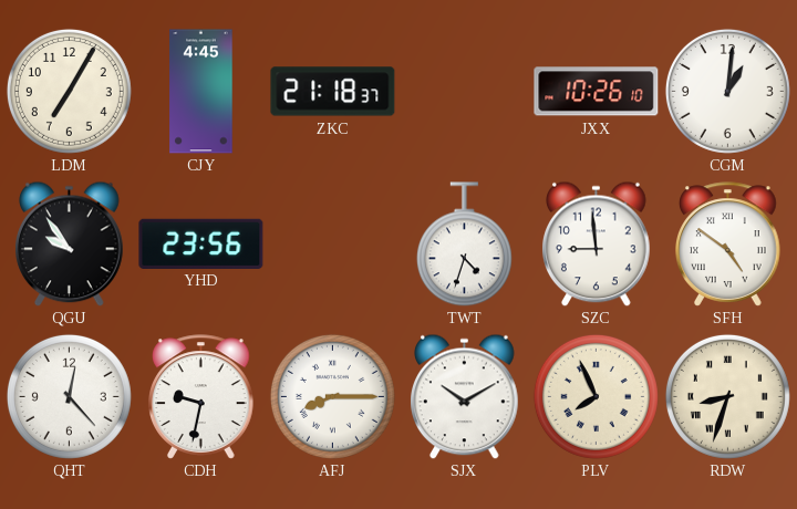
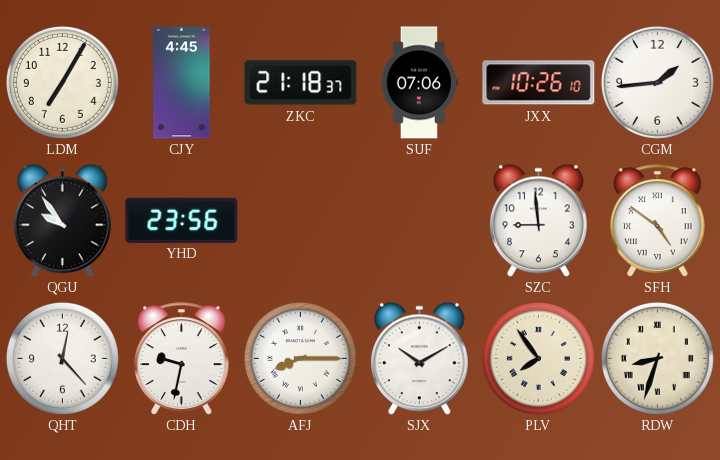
SUF: none -> 07:06 (419, 83)
CGM: 1:01 -> 1:44 (657, 82)
TWT: 4:33 -> none (464, 245)
PLV: 7:56 -> 7:54 (538, 358)
